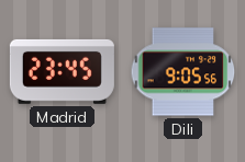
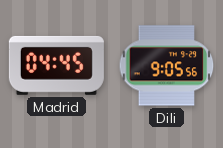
Madrid: 23:45 -> 04:45 (56, 65)
